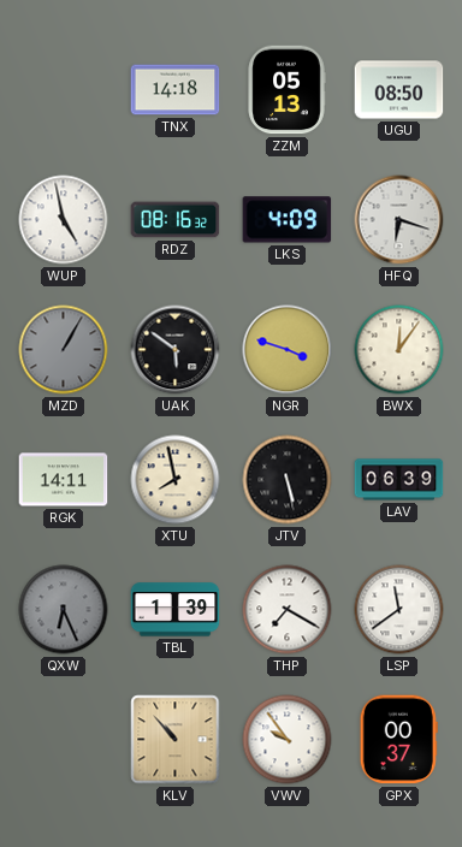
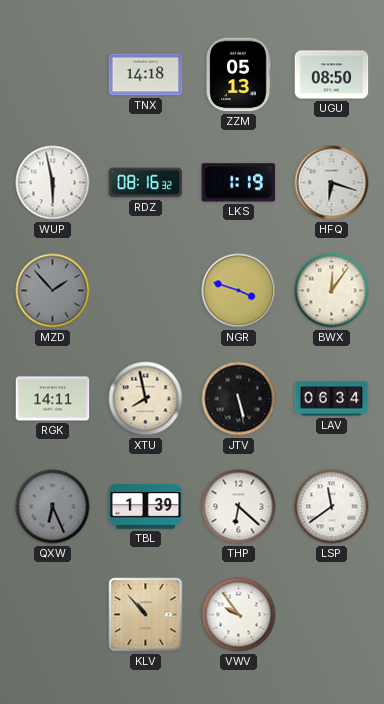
WUP: 4:58 -> 5:58 (53, 183)
LKS: 4:09 -> 1:19 (239, 183)
MZD: 1:05 -> 1:53 (53, 291)
UAK: 5:51 -> none (176, 350)
LAV: 06:39 -> 06:34 (332, 399)
THP: 7:20 -> 6:22 (239, 507)
GPX: 00:37 -> none (398, 740)
